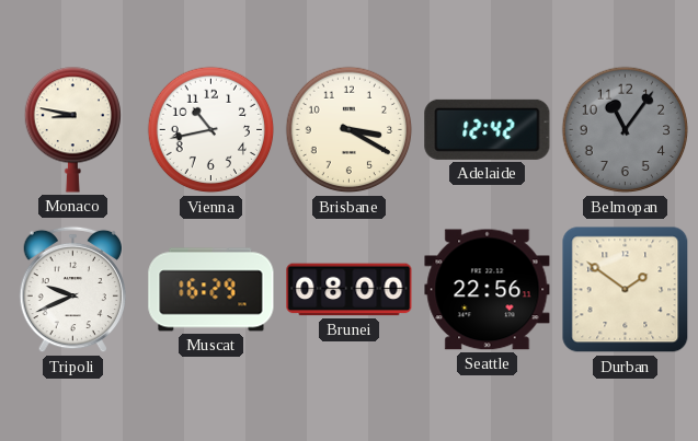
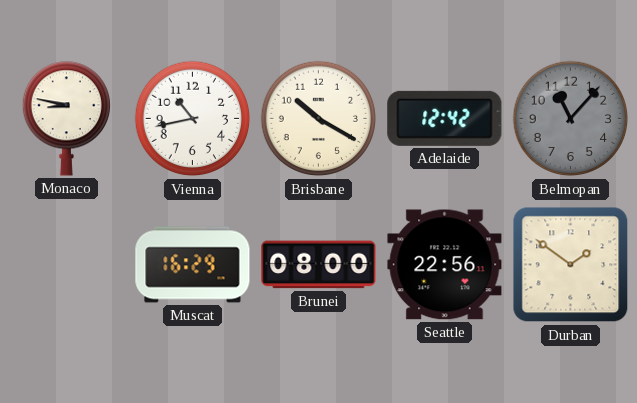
Brisbane: 3:20 -> 10:20 (319, 119)
Belmopan: 11:06 -> 11:07 (571, 119)
Tripoli: 9:41 -> none (72, 290)
